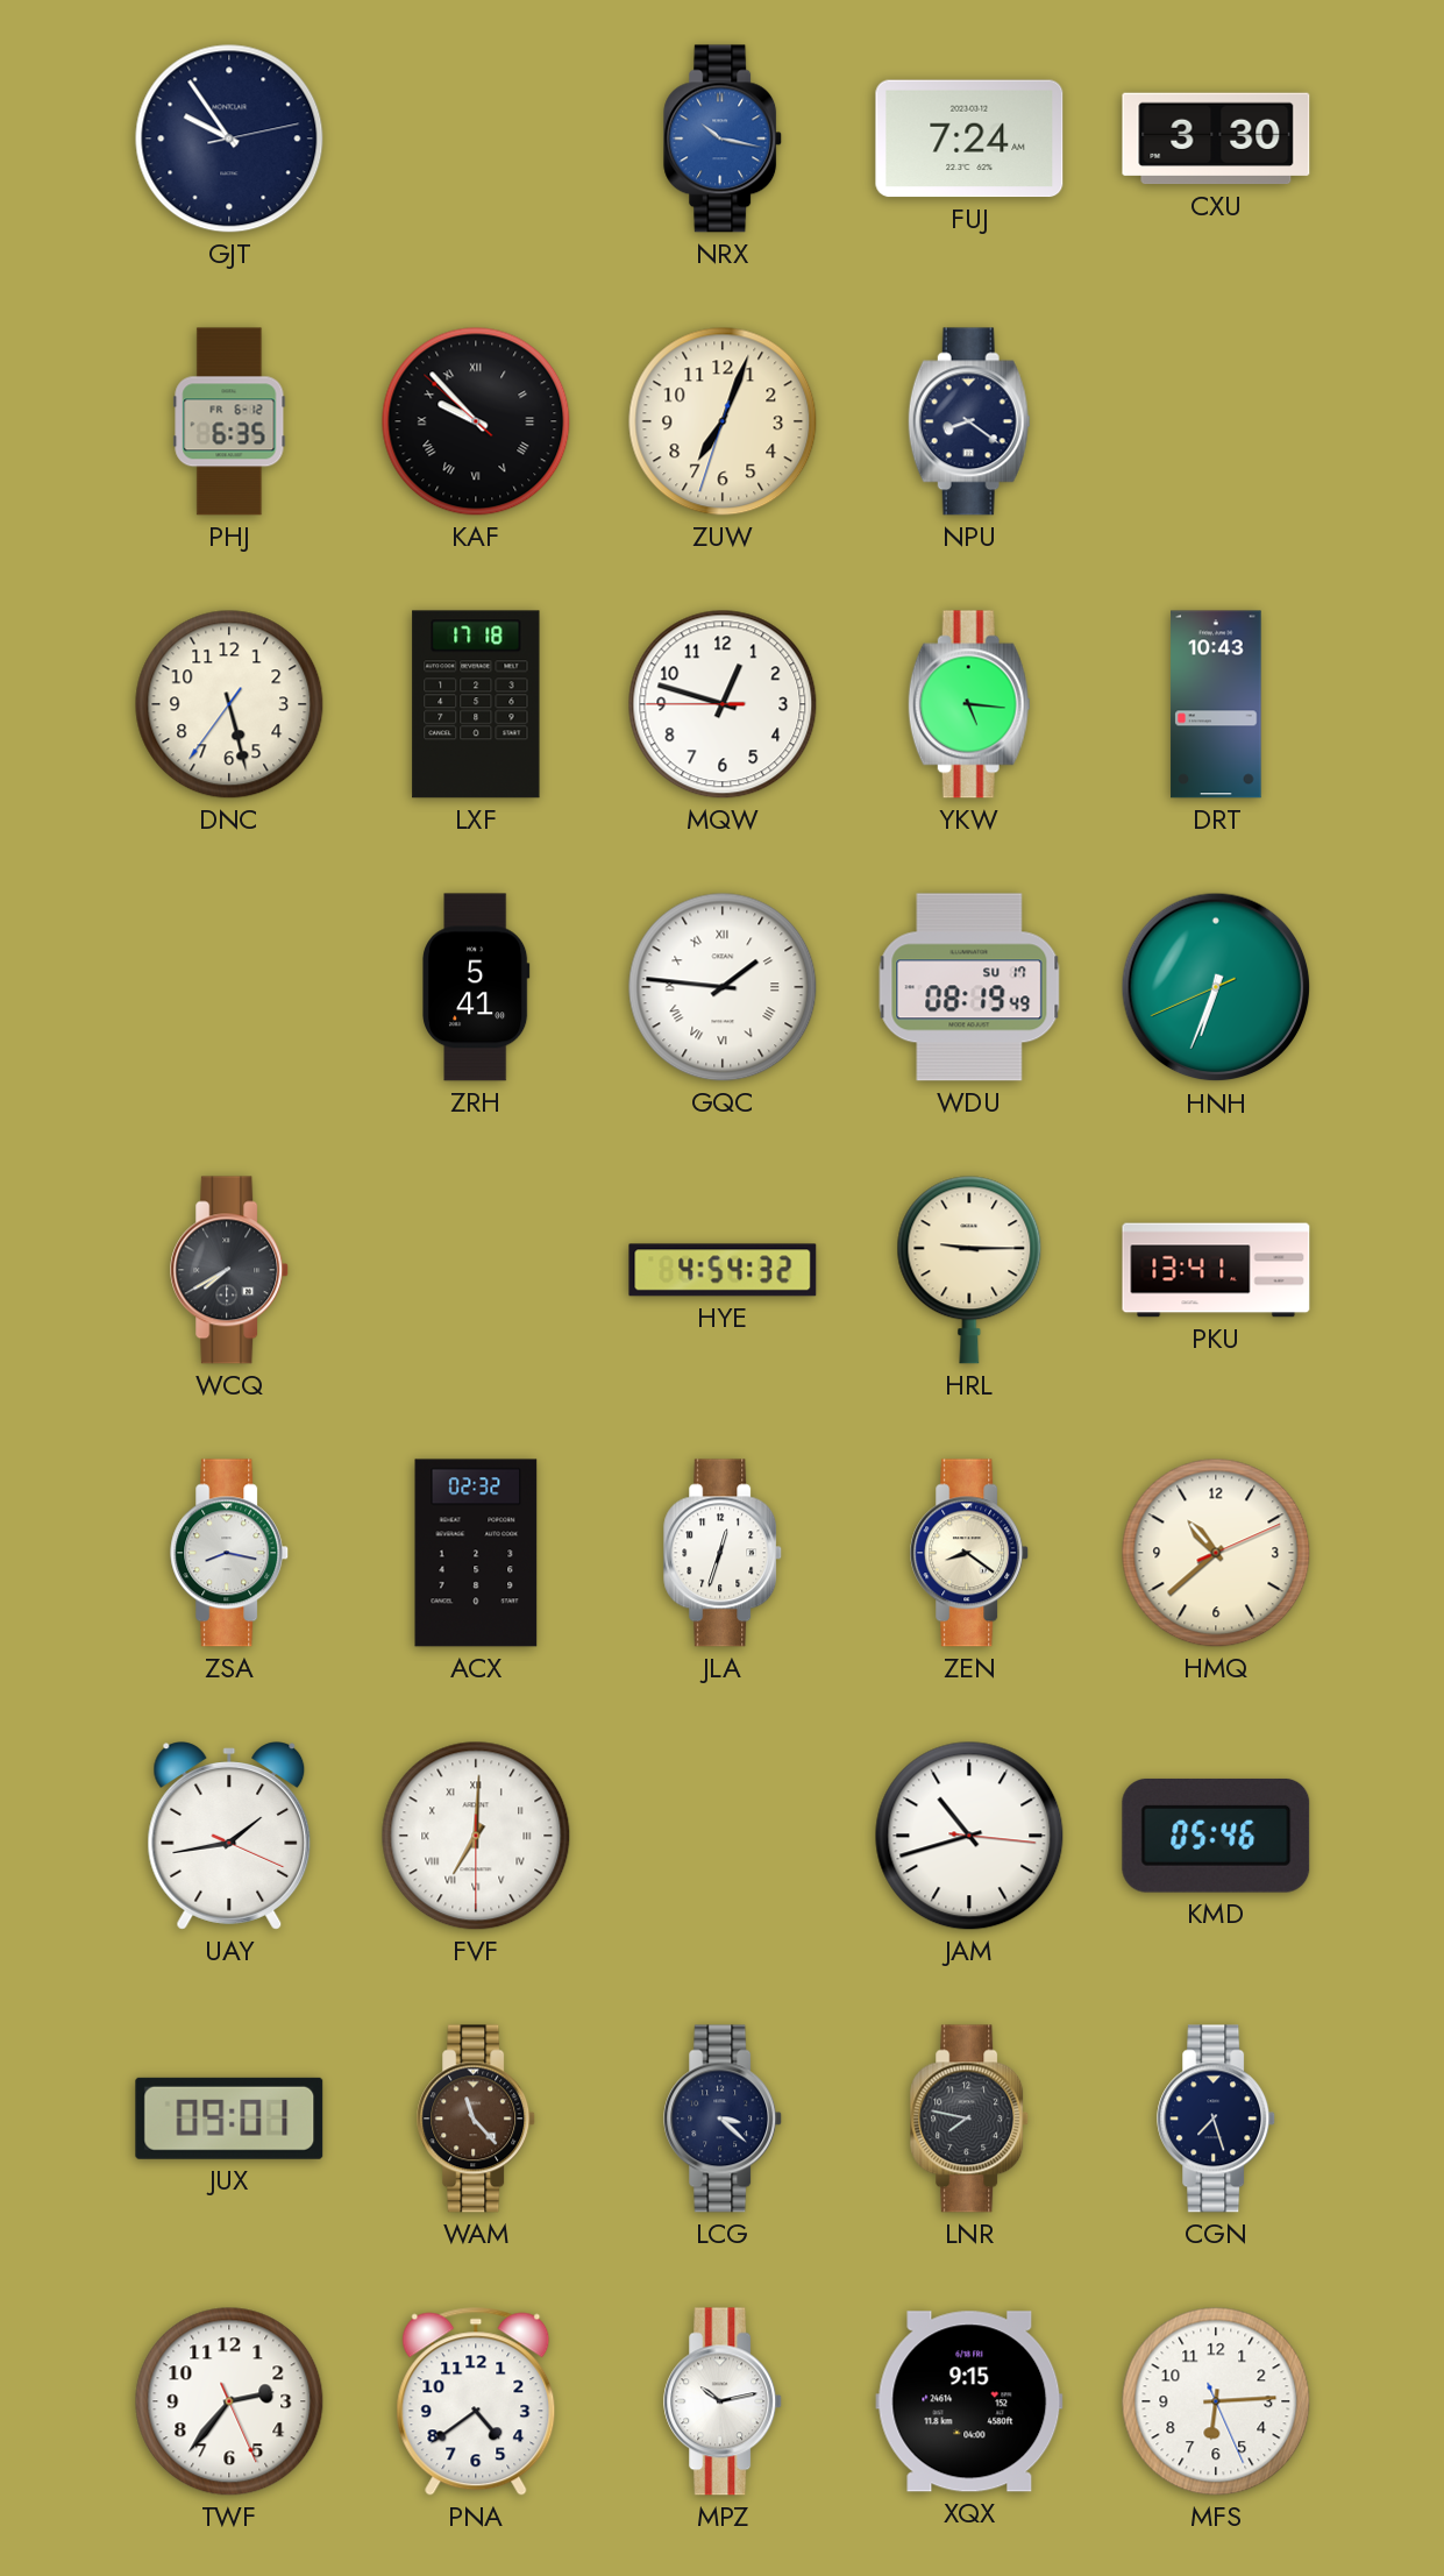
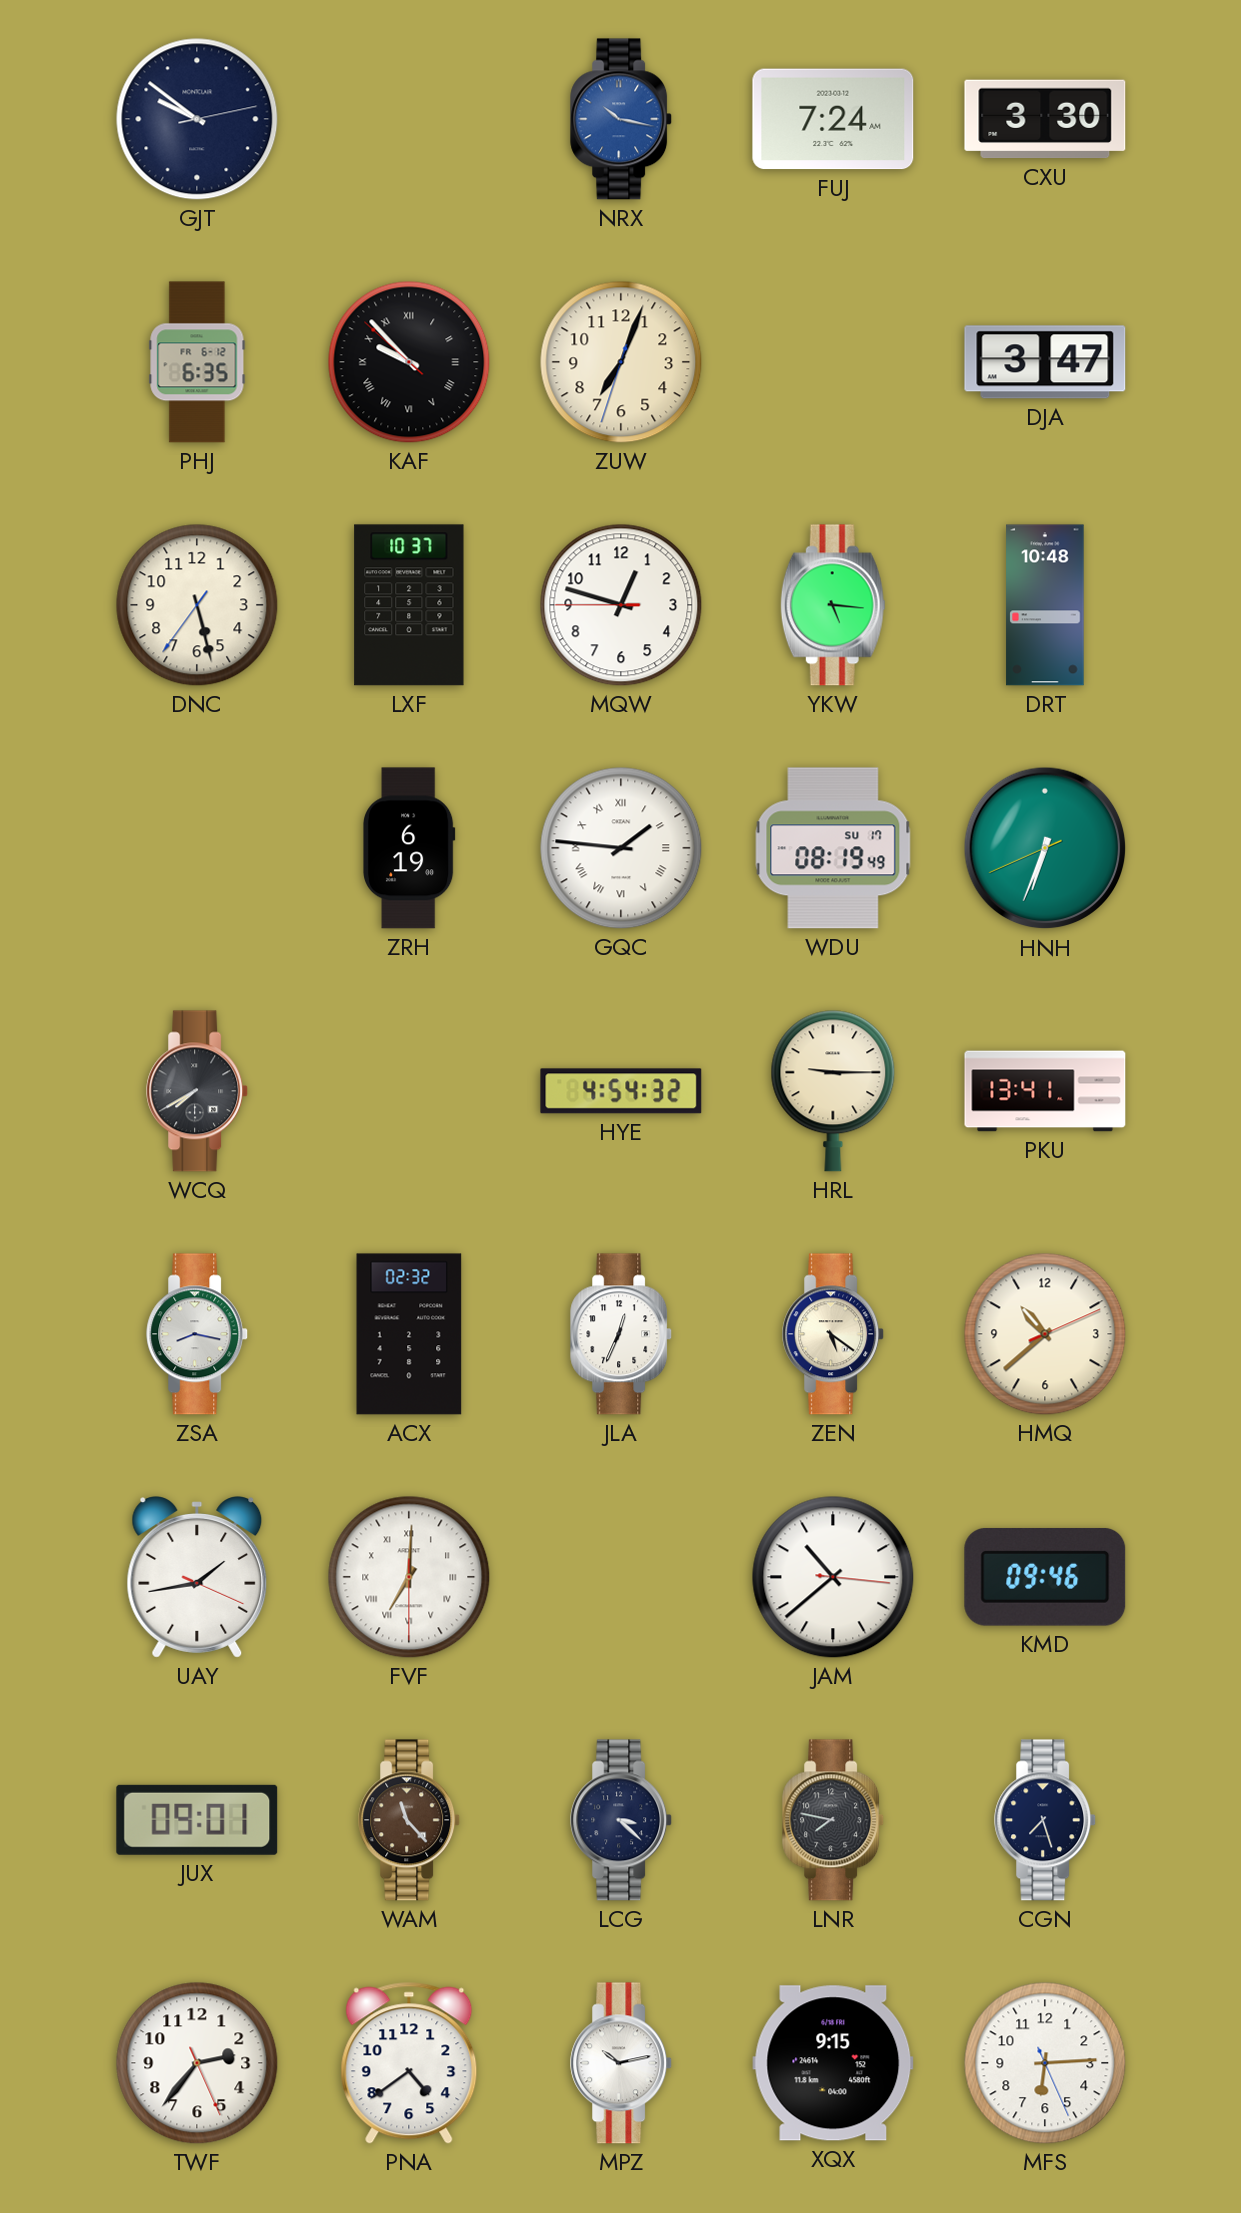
GJT: 9:54 -> 9:51 (197, 119)
NPU: 8:21 -> none (969, 421)
DJA: none -> 3:47 (1045, 362)
LXF: 17:18 -> 10:37 (409, 605)
DRT: 10:43 -> 10:48 (1045, 605)
ZRH: 5:41 -> 6:19 (409, 848)
JLA: 12:33 -> 12:34 (622, 1334)
ZEN: 8:21 -> 5:21 (834, 1334)
JAM: 10:42 -> 10:38 (833, 1577)
KMD: 05:46 -> 09:46 (1045, 1577)
